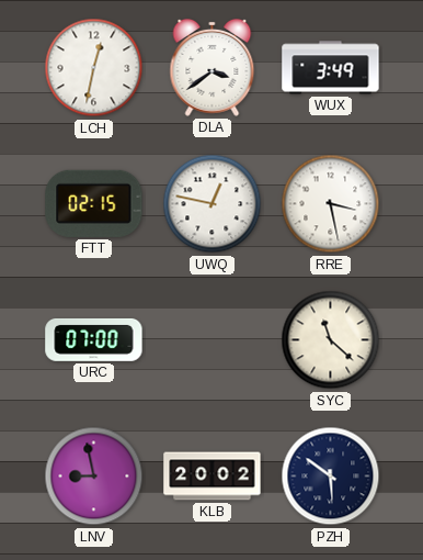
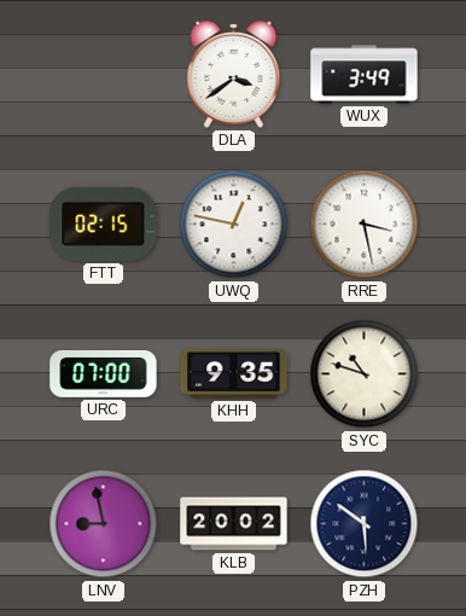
LCH: 12:32 -> none (94, 68)
KHH: none -> 9:35 (234, 374)
SYC: 11:22 -> 10:48 (365, 374)
